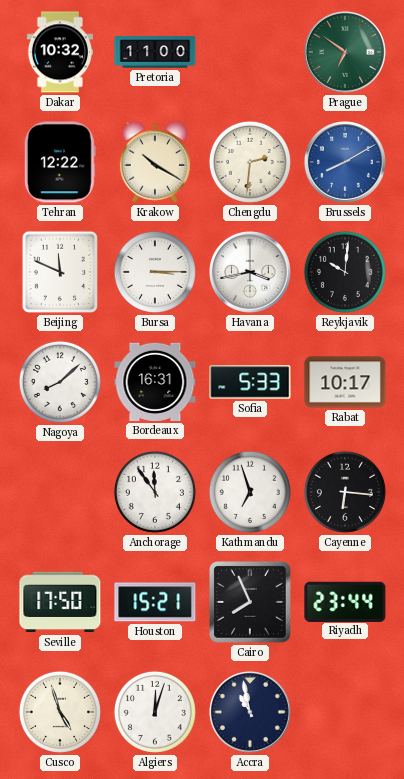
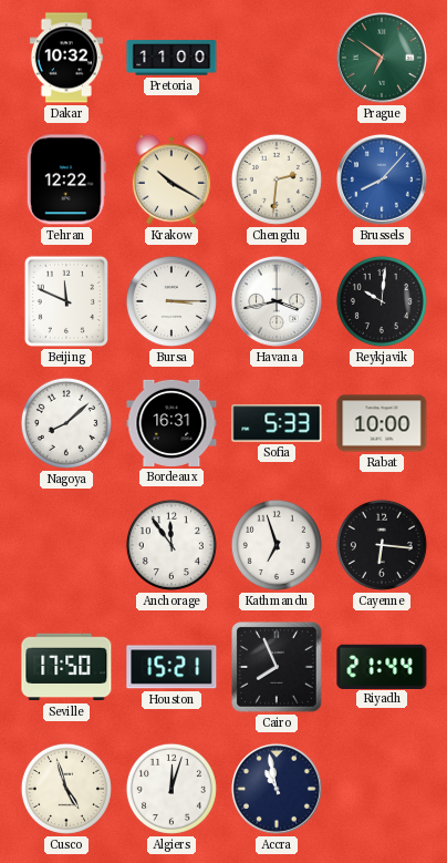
Brussels: 8:10 -> 8:07 (382, 179)
Rabat: 10:17 -> 10:00 (382, 423)
Riyadh: 23:44 -> 21:44 (382, 666)
